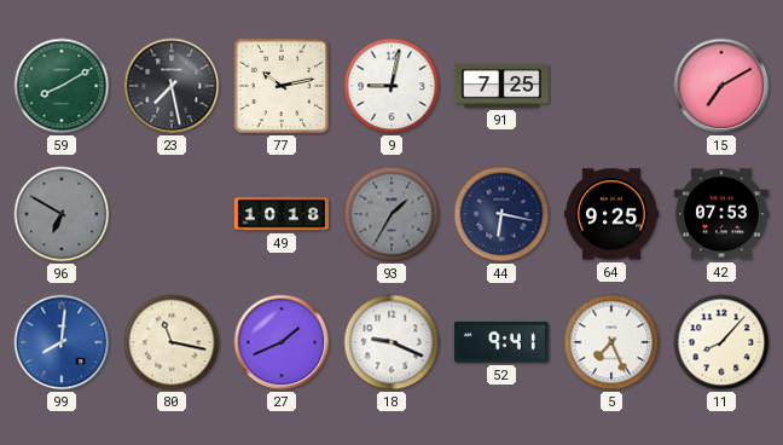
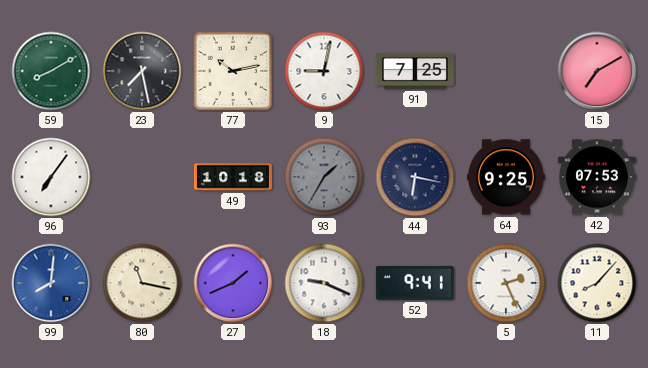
96: 6:50 -> 7:06 (51, 177)
96 dial: grey -> white (51, 177)
5: 7:26 -> 2:26 (506, 283)
